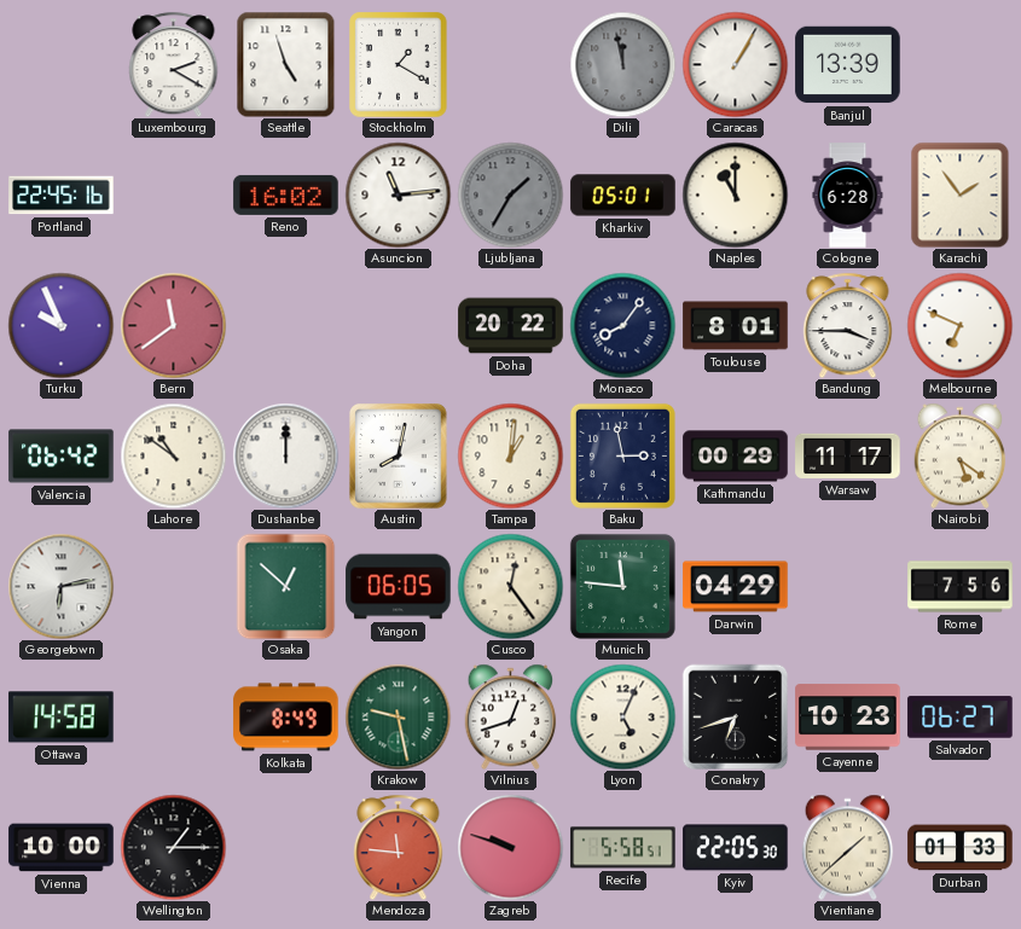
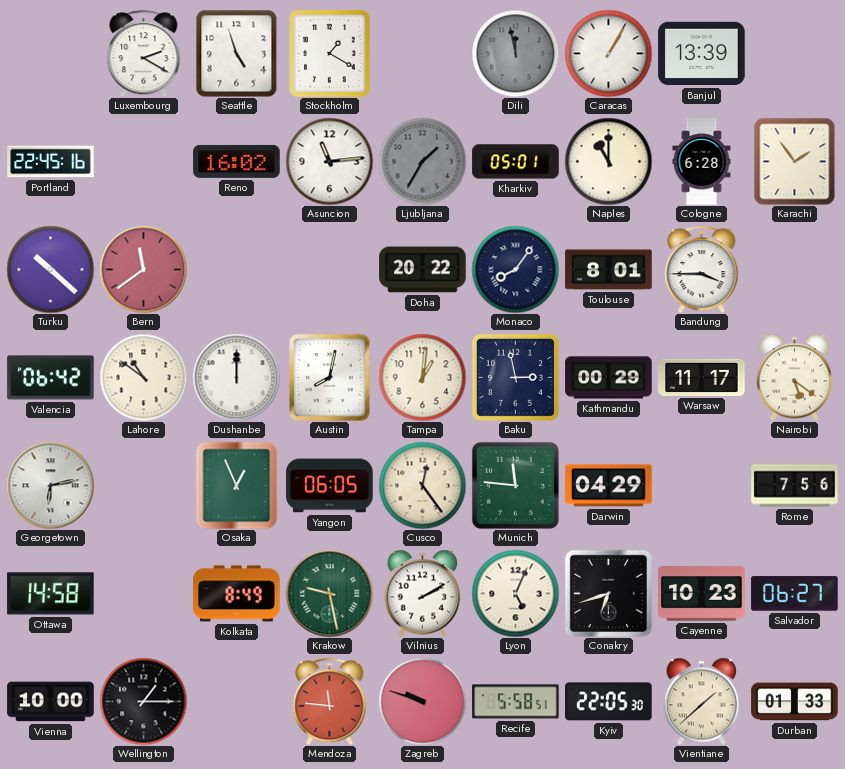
Turku: 9:56 -> 10:22 (50, 269)
Melbourne: 6:49 -> none (959, 325)
Osaka: 12:52 -> 12:56 (237, 485)
Vilnius: 12:42 -> 2:10 (423, 593)
